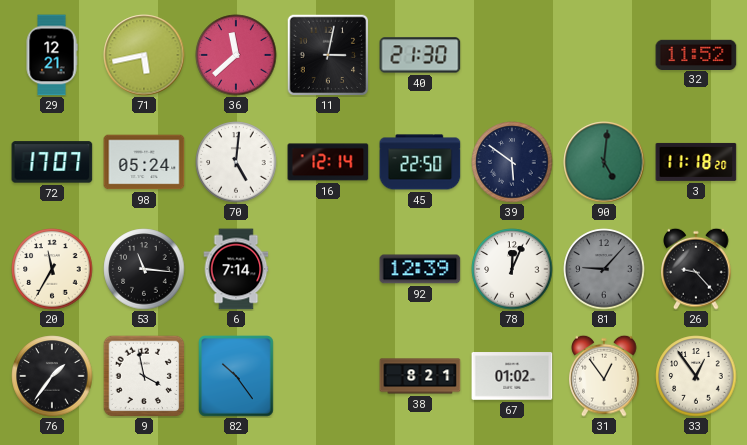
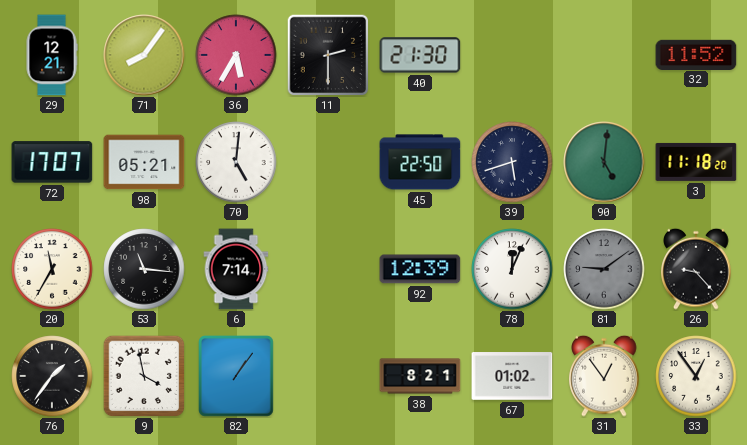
71: 5:43 -> 8:06 (144, 55)
36: 11:38 -> 5:35 (236, 55)
11: 3:02 -> 2:30 (328, 55)
98: 05:24 -> 05:21 (144, 162)
16: 12:14 -> none (328, 162)
39: 5:51 -> 5:42 (512, 162)
81: 9:07 -> 9:09 (604, 269)
82: 10:24 -> 1:06 (237, 376)
